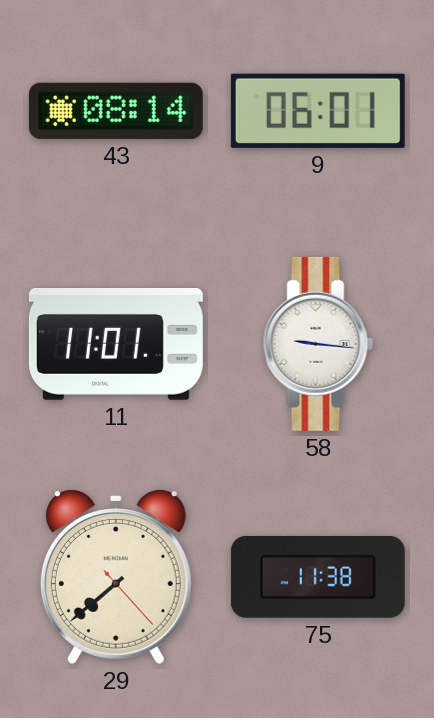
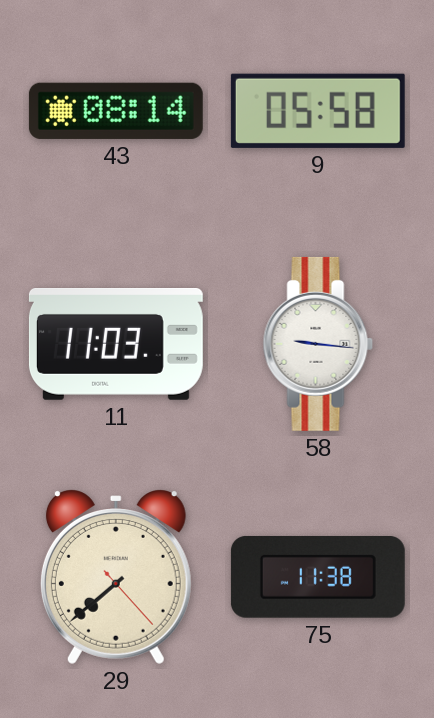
9: 06:01 -> 05:58 (318, 111)
11: 11:01 -> 11:03 (116, 345)
